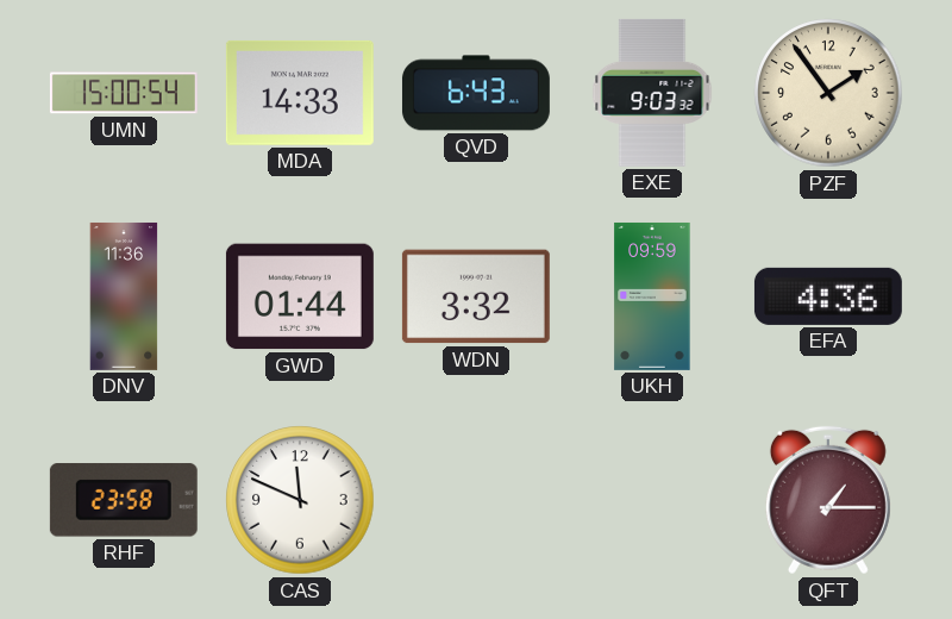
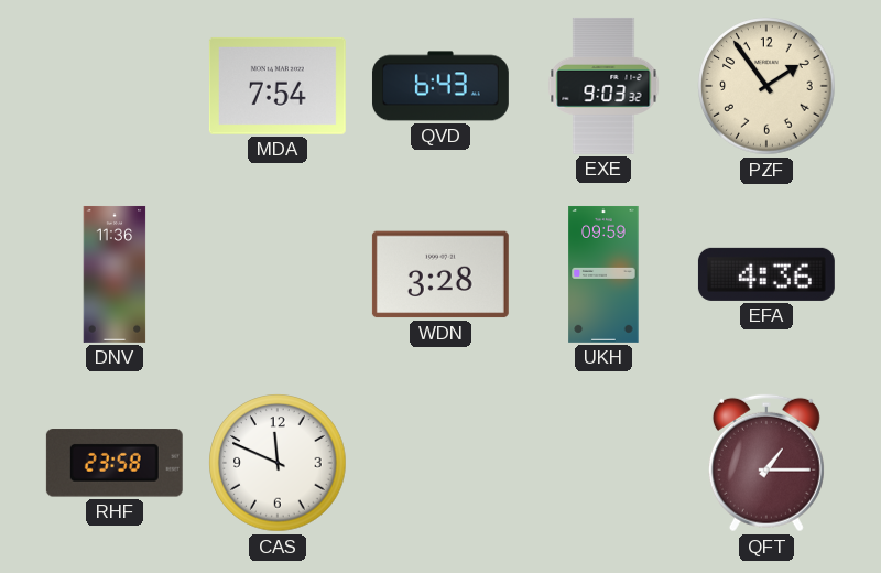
UMN: 15:00 -> none (124, 93)
MDA: 14:33 -> 7:54 (278, 86)
GWD: 01:44 -> none (300, 296)
WDN: 3:32 -> 3:28 (440, 274)
